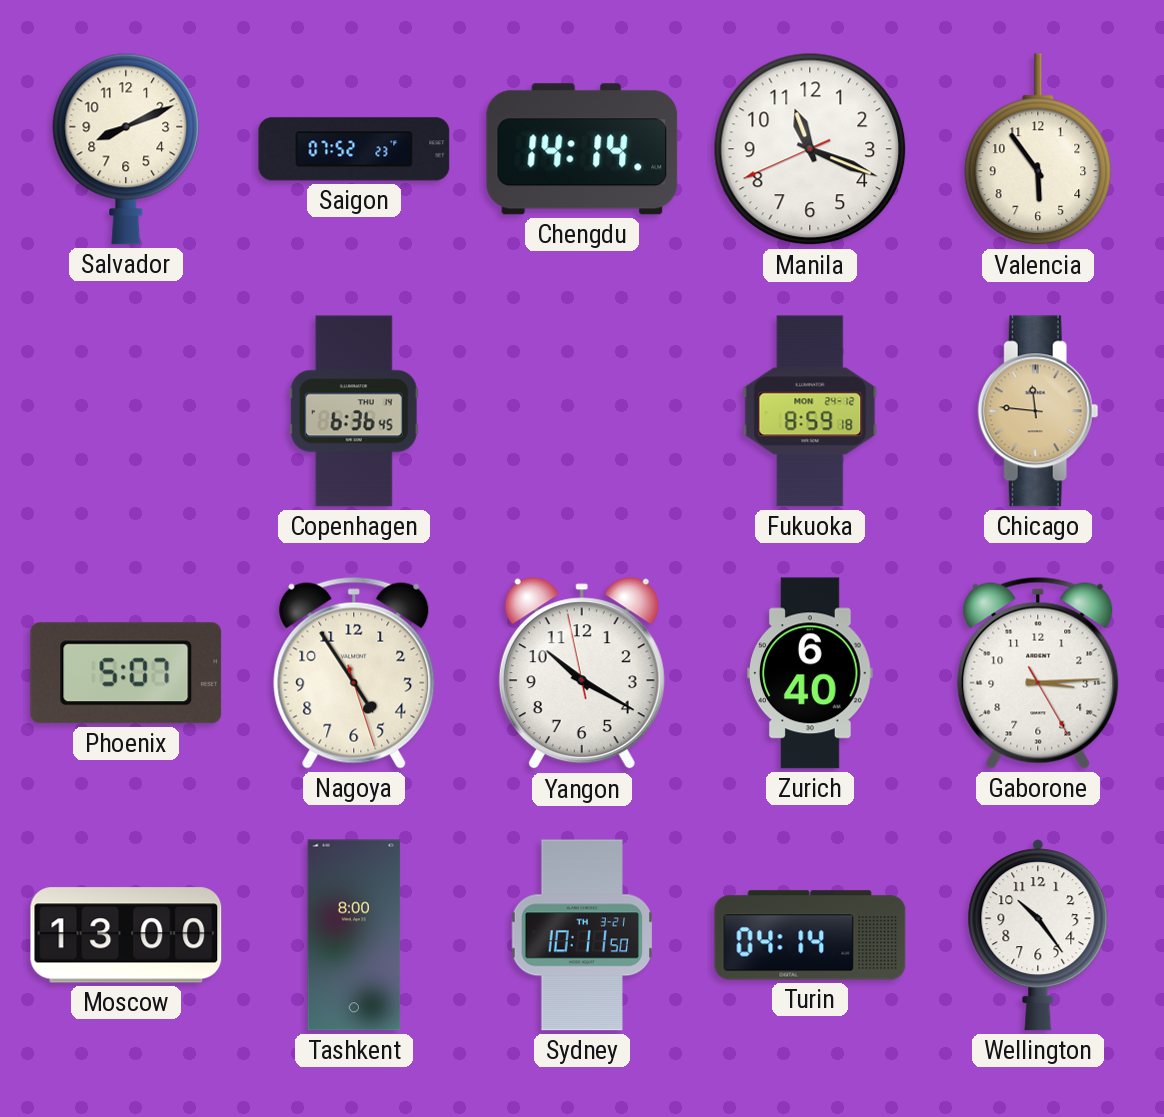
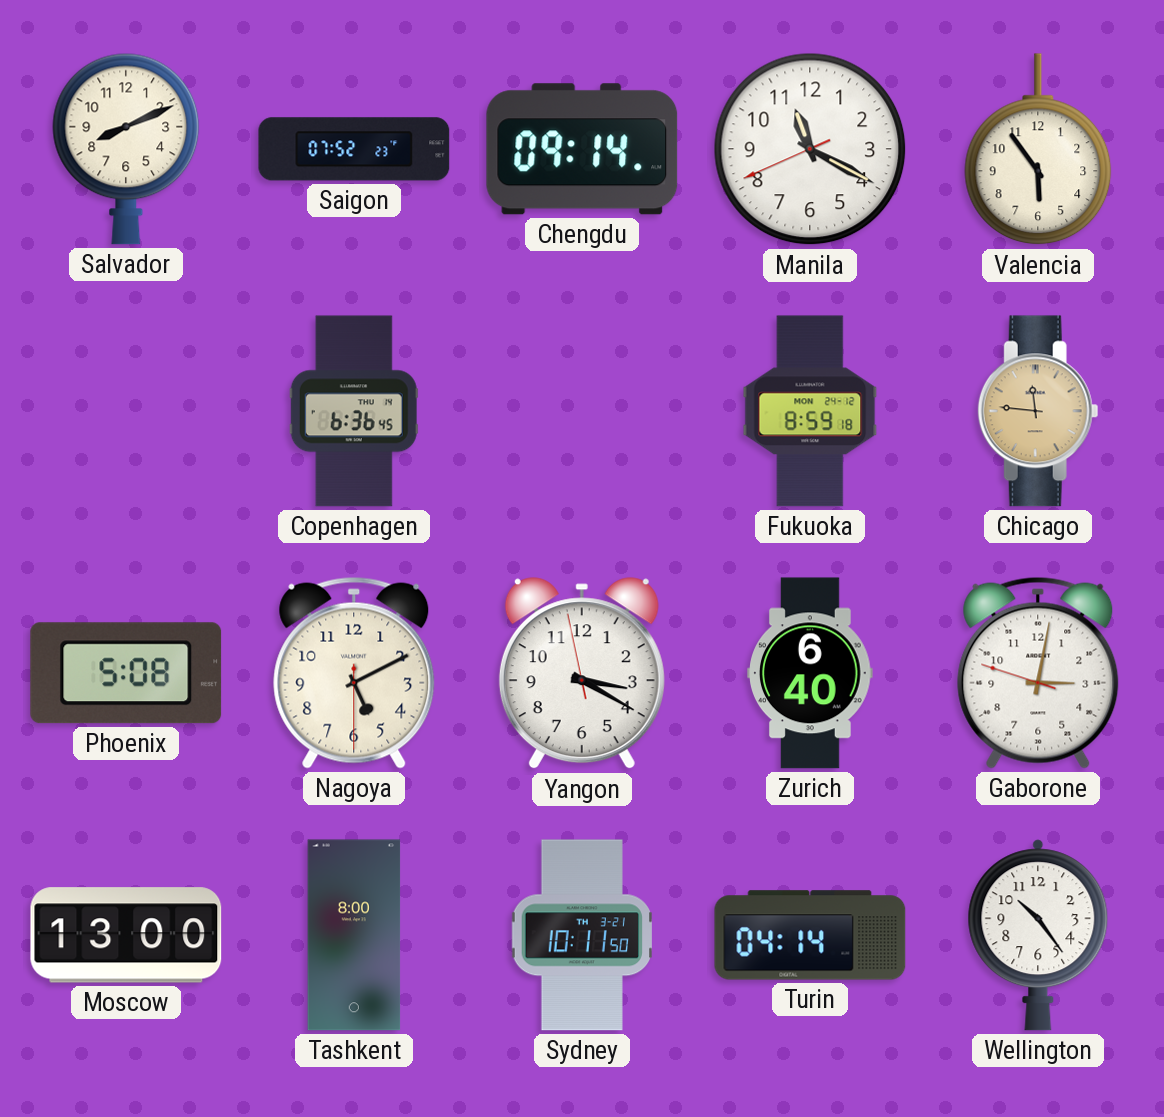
Chengdu: 14:14 -> 09:14 (582, 149)
Manila: 11:18 -> 11:19 (810, 149)
Phoenix: 5:07 -> 5:08 (126, 673)
Nagoya: 4:54 -> 5:10 (354, 673)
Yangon: 10:19 -> 3:19 (582, 674)
Gaborone: 3:14 -> 3:01 (1038, 673)
